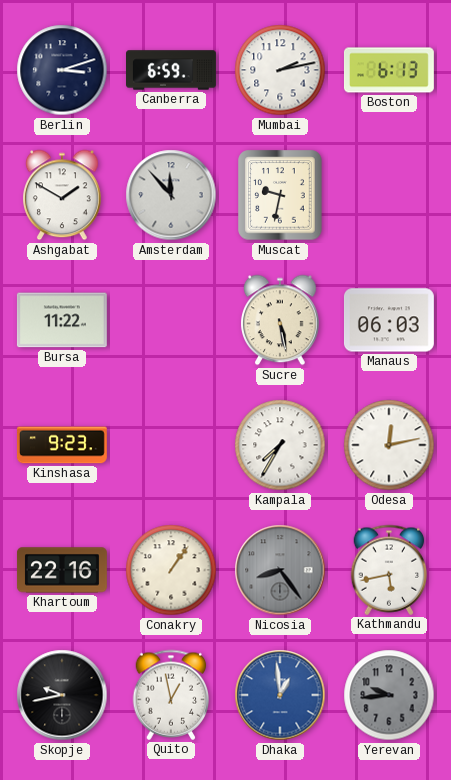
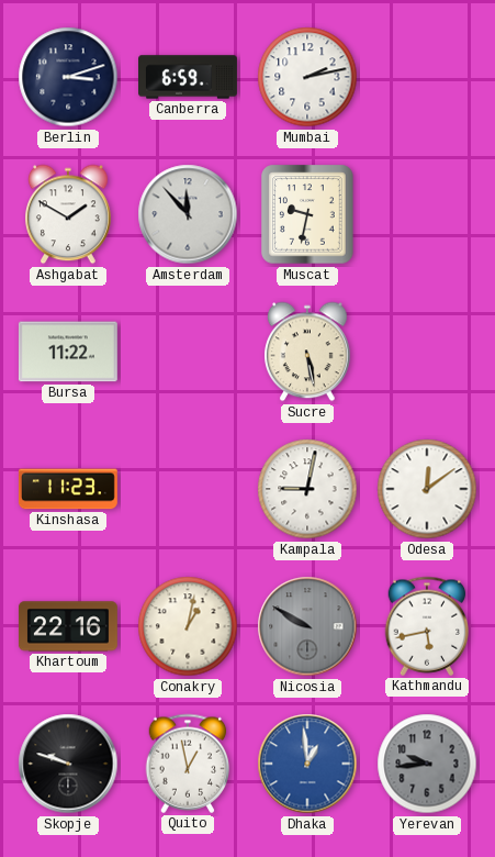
Boston: 6:13 -> none (389, 70)
Manaus: 06:03 -> none (389, 320)
Kinshasa: 9:23 -> 11:23 (68, 489)
Kampala: 7:35 -> 9:02 (307, 489)
Odesa: 12:13 -> 12:09 (427, 489)
Conakry: 1:06 -> 1:02 (188, 626)
Nicosia: 8:24 -> 9:50 (307, 626)
Skopje: 9:43 -> 9:48 (68, 764)
